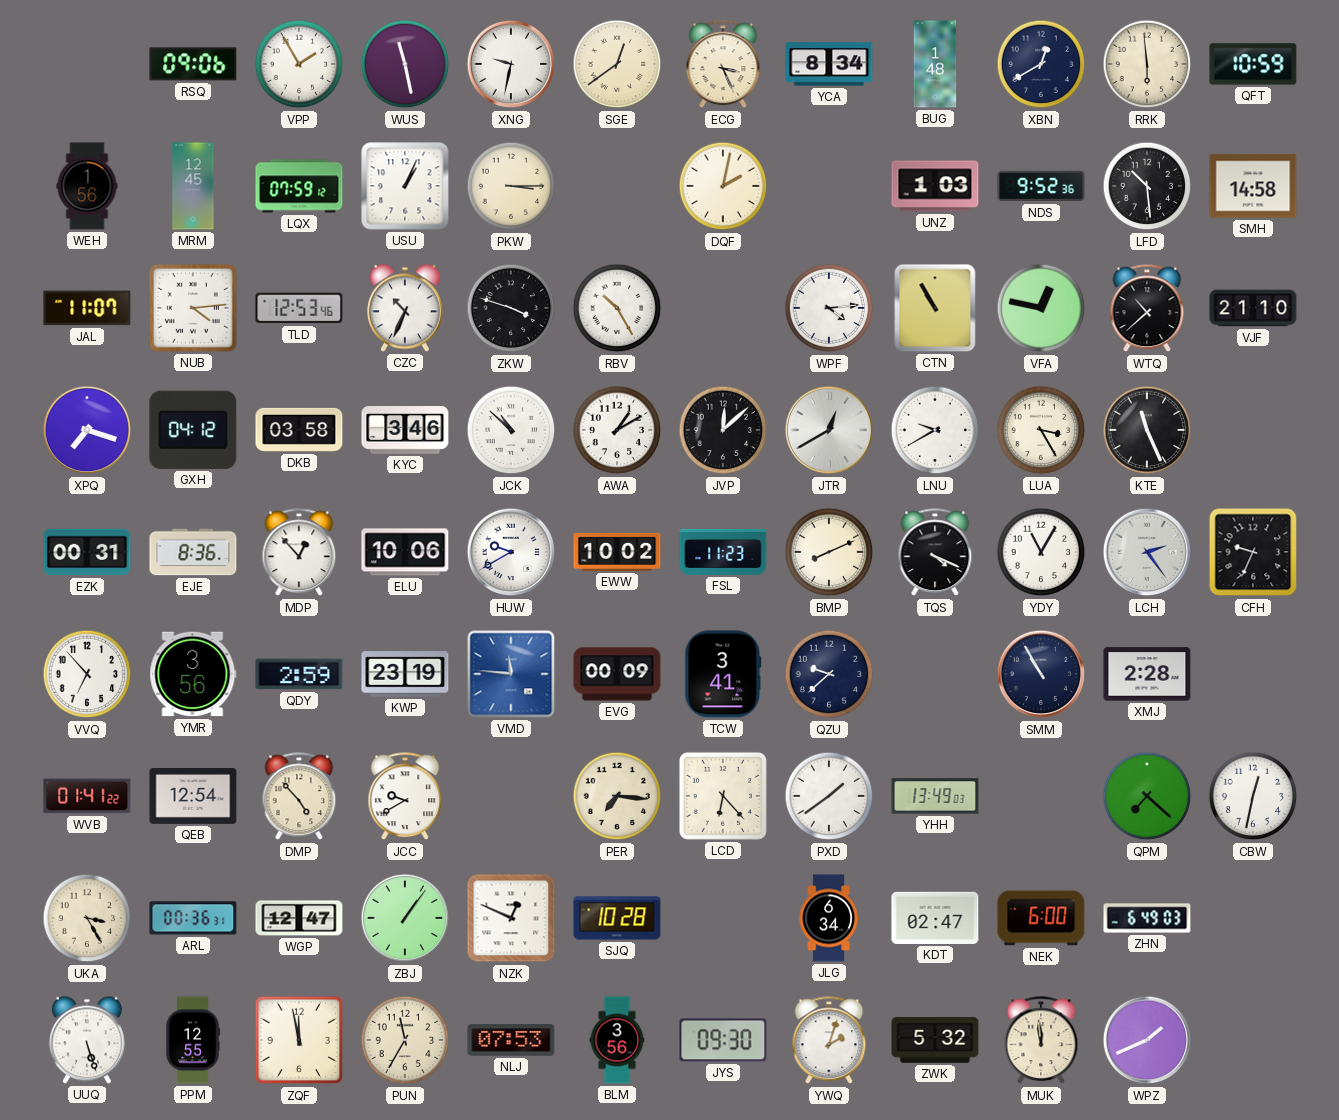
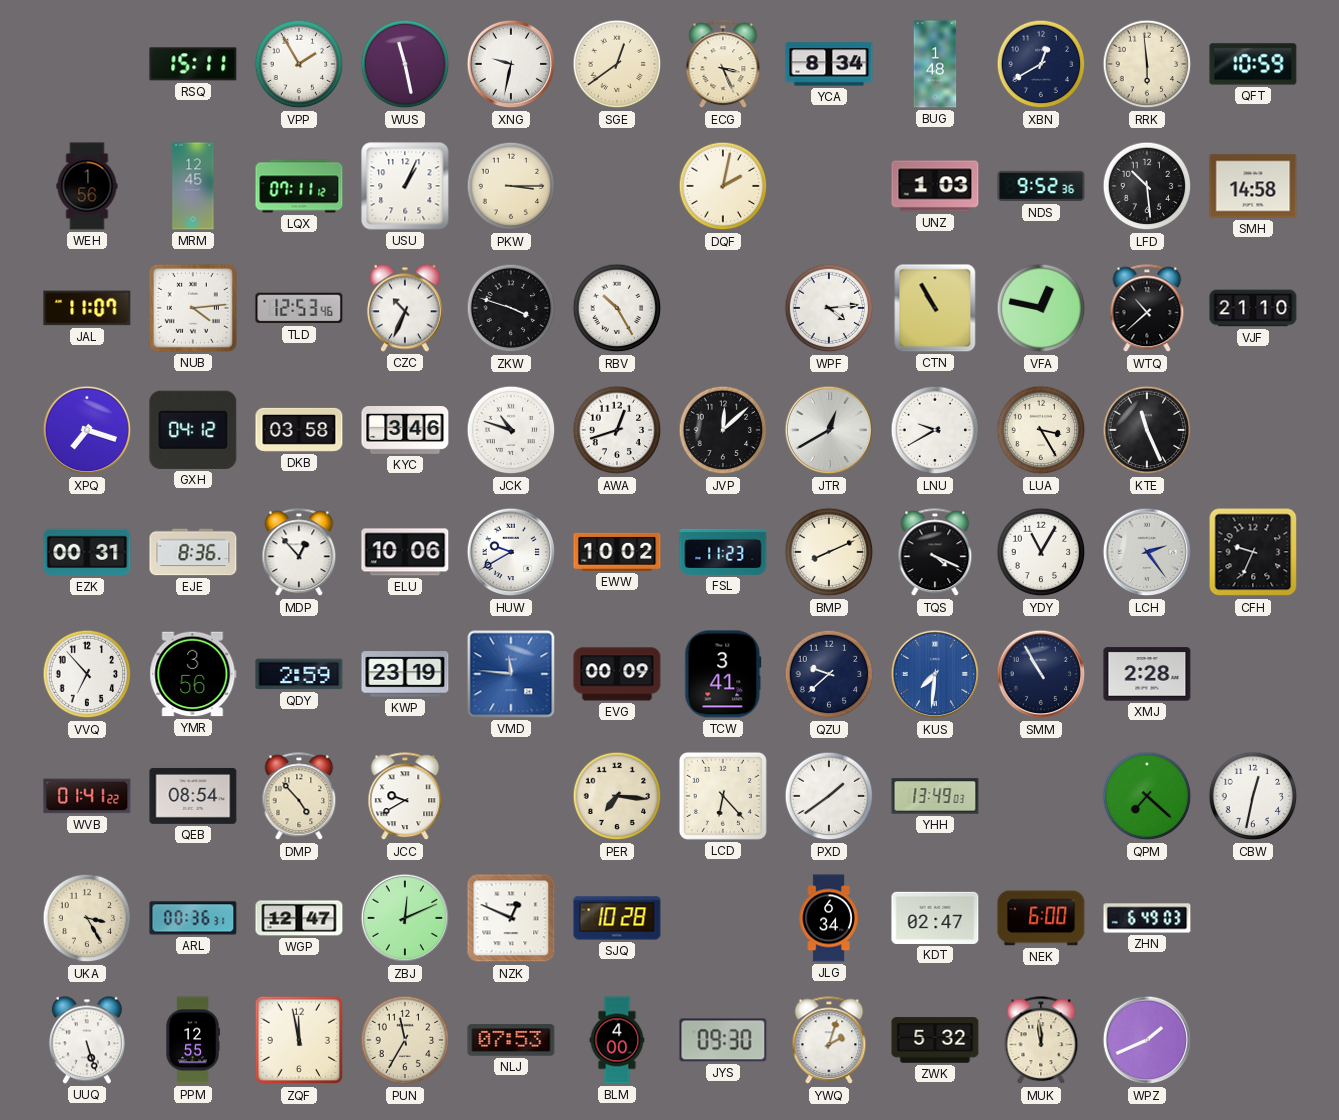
RSQ: 09:06 -> 15:11 (193, 64)
LQX: 07:59 -> 07:11 (299, 186)
JCK: 10:52 -> 10:48 (511, 430)
AWA: 1:10 -> 12:42 (617, 430)
KUS: none -> 7:31 (935, 674)
QEB: 12:54 -> 08:54 (193, 796)
ZBJ: 1:06 -> 12:11 (405, 918)
BLM: 3:56 -> 4:00 (617, 1040)
